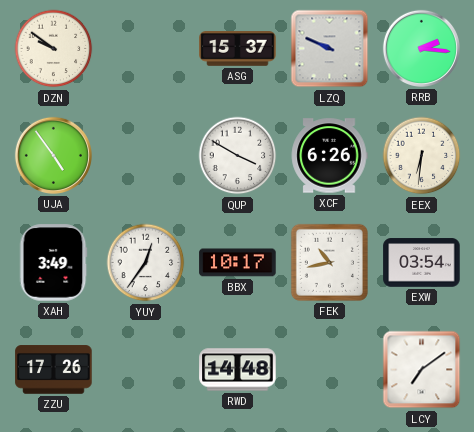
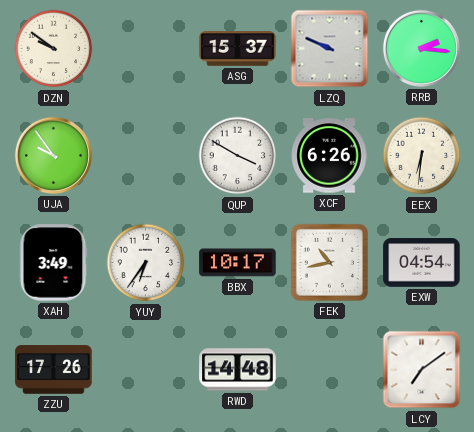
UJA: 4:54 -> 9:54 (53, 155)
YUY: 12:36 -> 6:36 (146, 263)
EXW: 03:54 -> 04:54 (422, 263)
